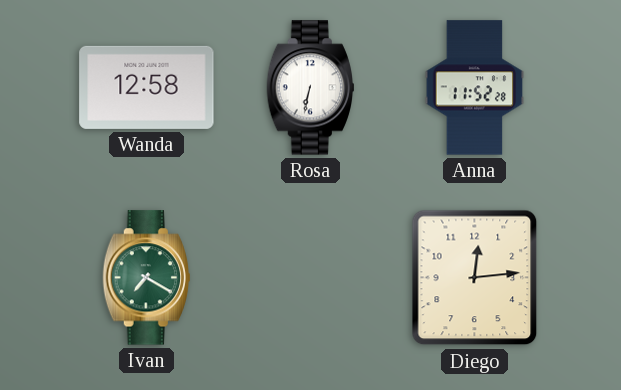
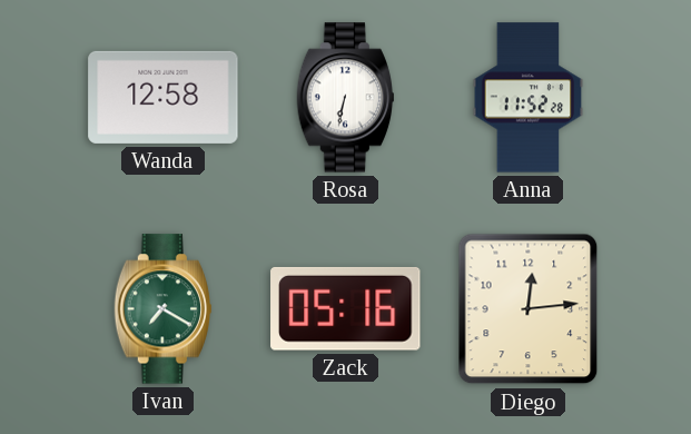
Zack: none -> 05:16 (346, 308)
